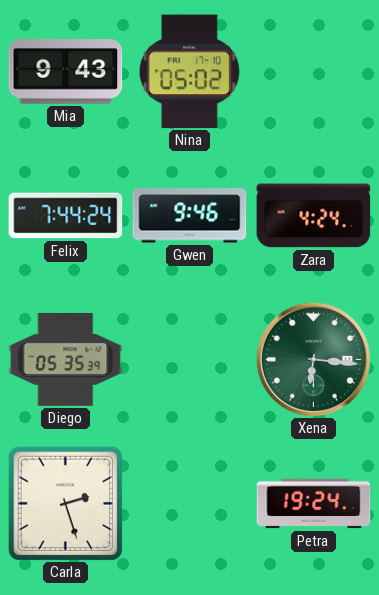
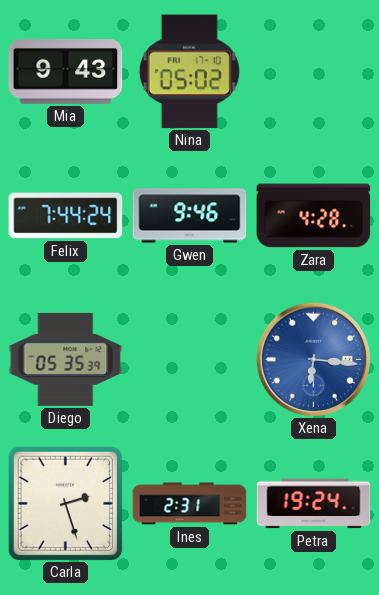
Zara: 4:24 -> 4:28 (314, 216)
Xena dial: green -> blue (313, 359)
Ines: none -> 2:31 (190, 504)
